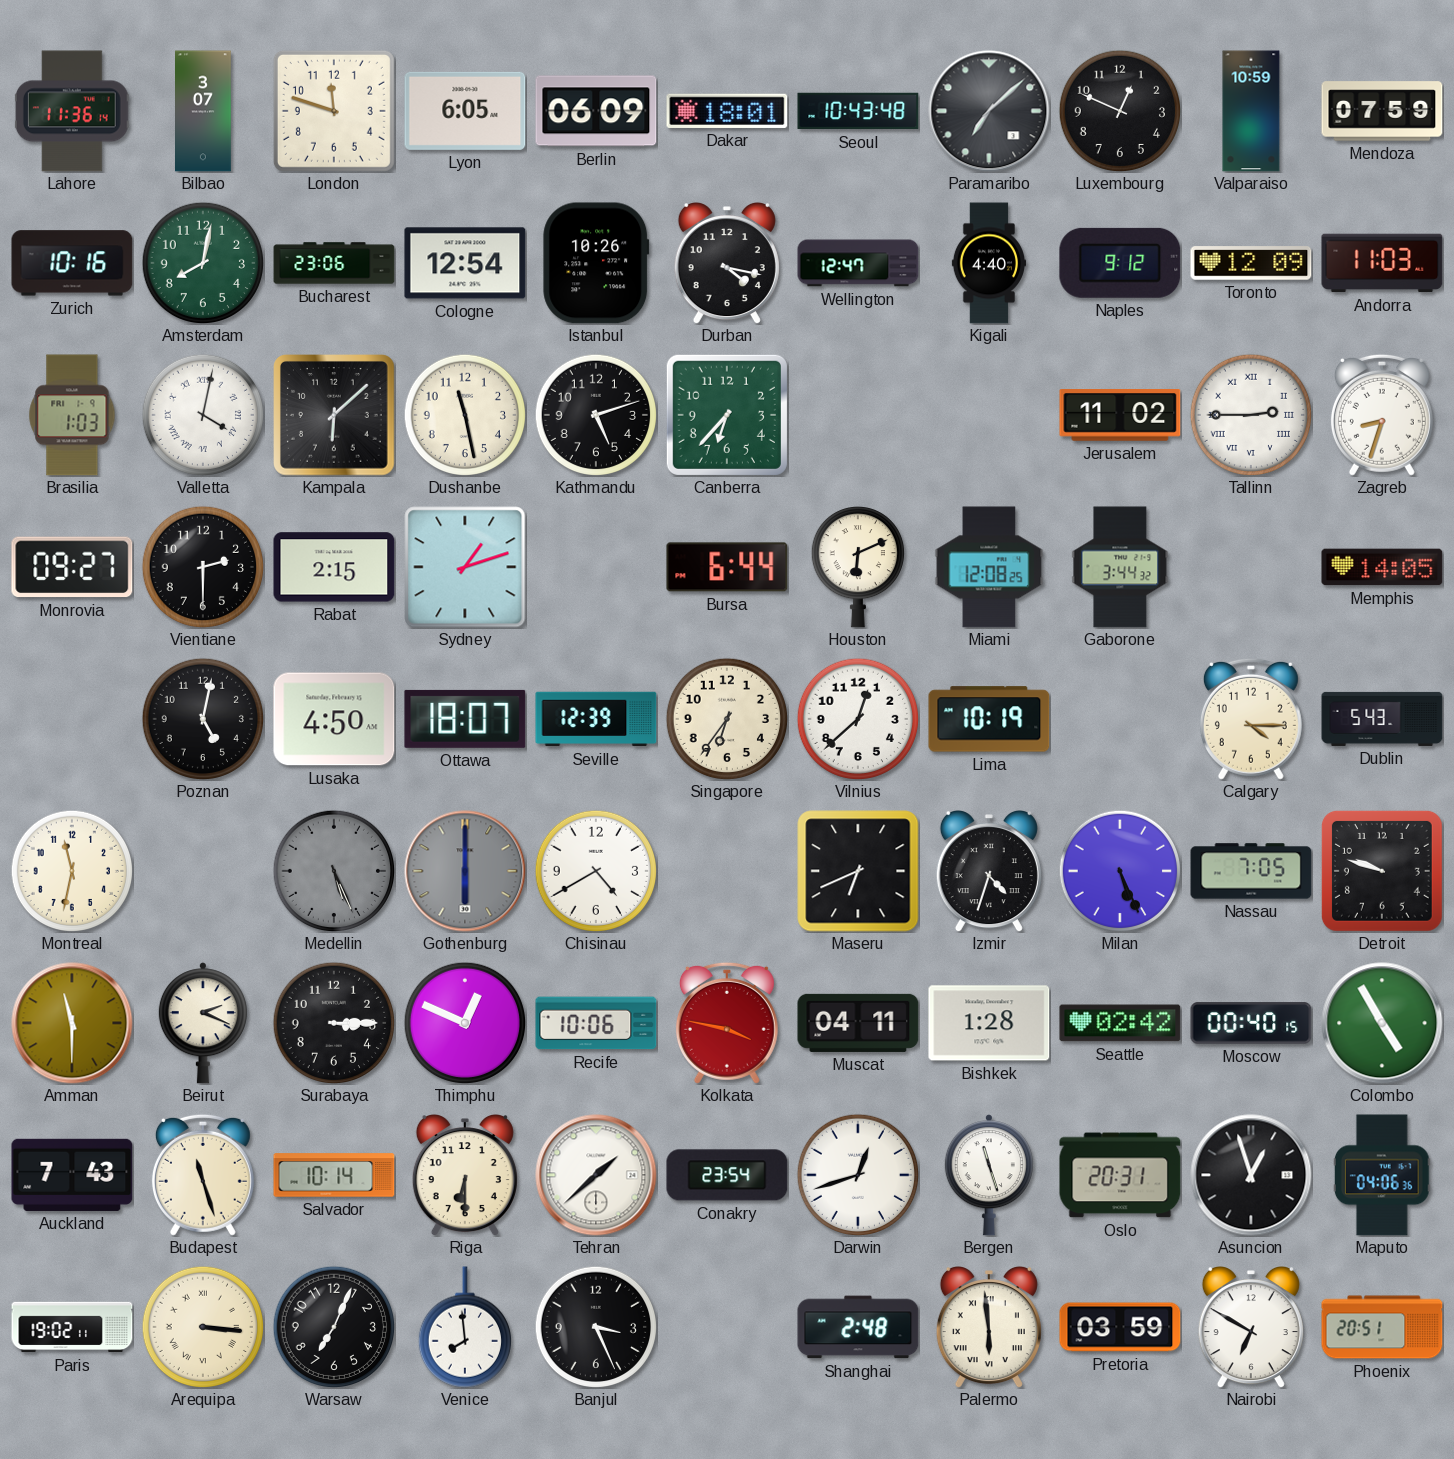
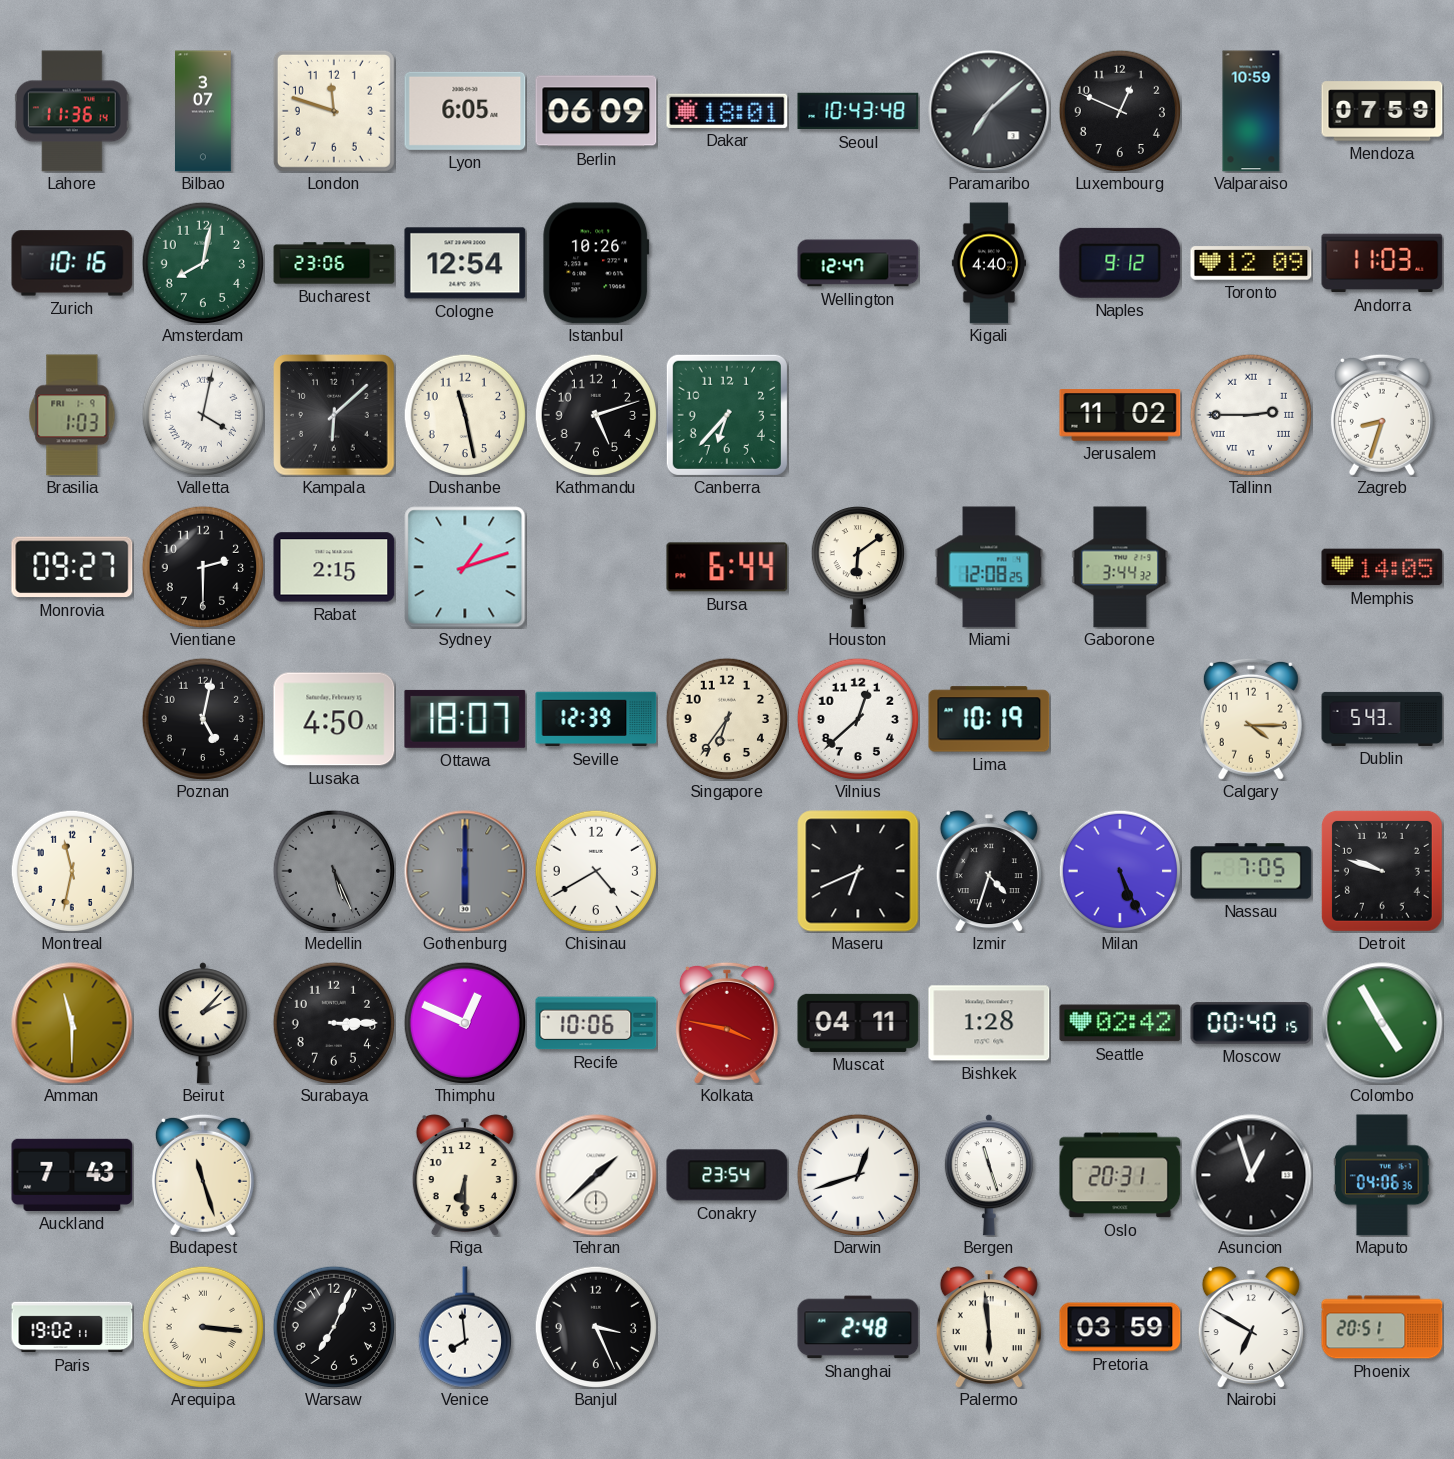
Durban: 4:17 -> none (727, 264)
Houston: 6:11 -> 6:09 (858, 568)
Beirut: 2:19 -> 2:07 (203, 1023)
Salvador: 10:14 -> none (334, 1175)
